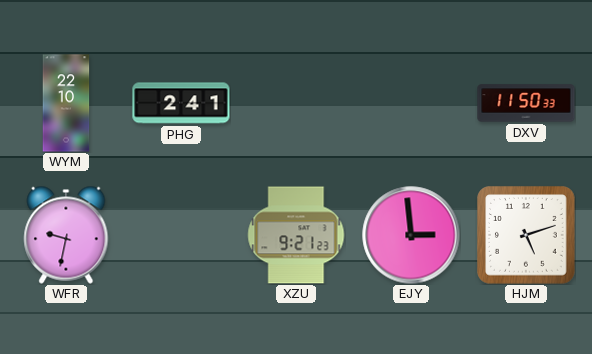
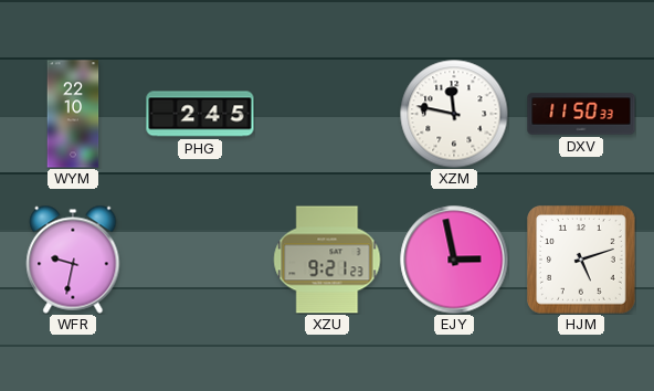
PHG: 2:41 -> 2:45 (200, 114)
XZM: none -> 11:47 (454, 114)
EJY: 2:59 -> 2:58 (454, 260)
